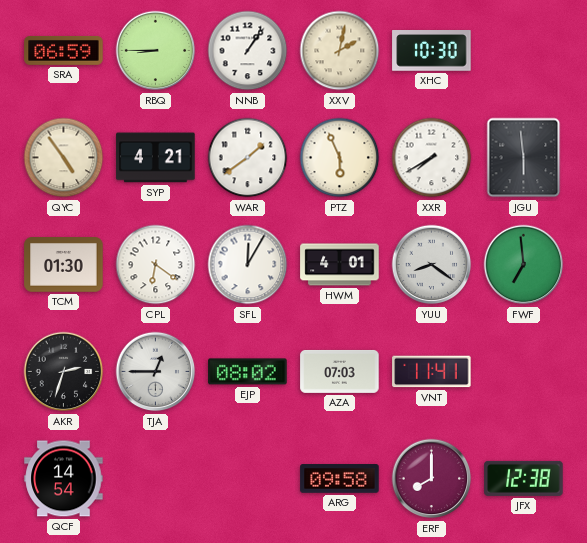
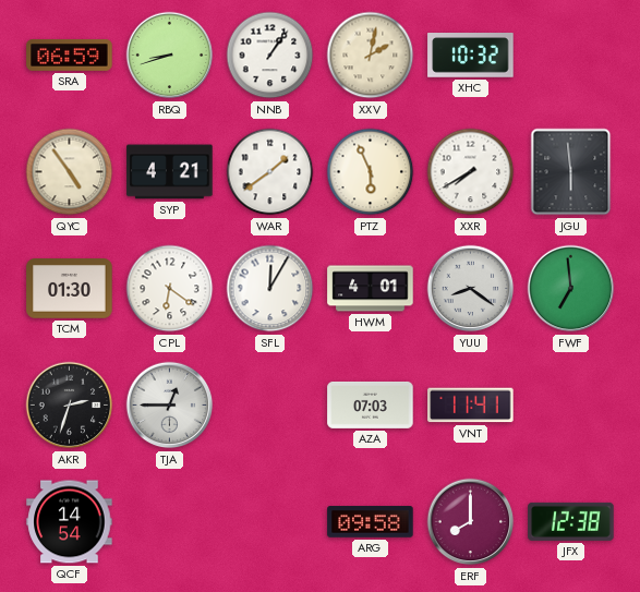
RBQ: 8:45 -> 8:42 (170, 56)
XHC: 10:30 -> 10:32 (471, 56)
EJP: 08:02 -> none (248, 372)
